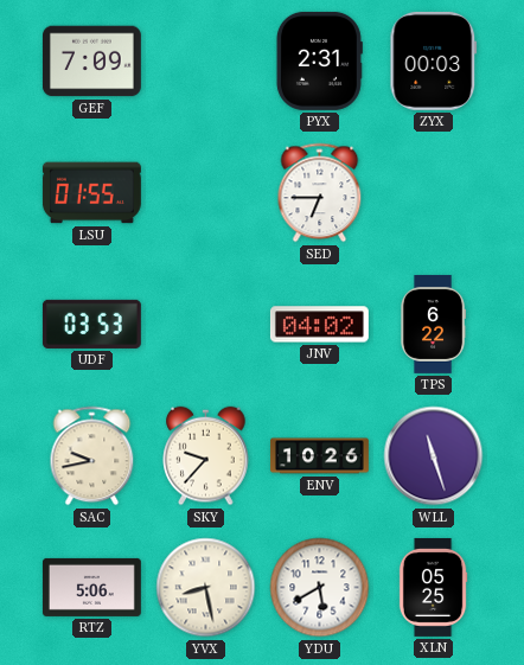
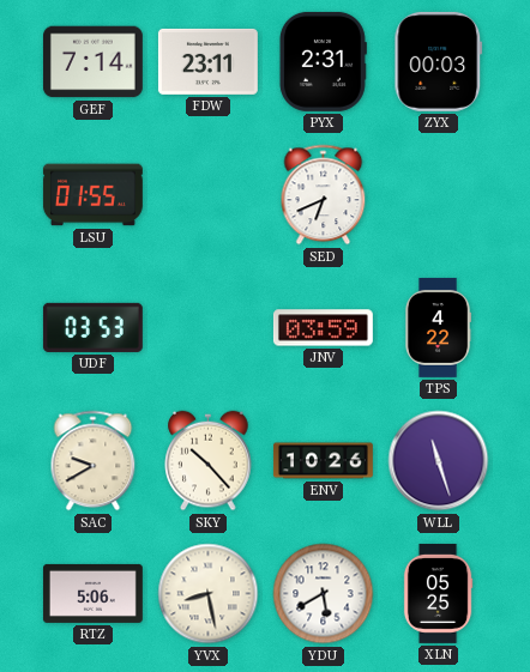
GEF: 7:09 -> 7:14 (92, 62)
FDW: none -> 23:11 (207, 61)
SED: 6:45 -> 6:41 (324, 195)
JNV: 04:02 -> 03:59 (323, 328)
TPS: 6:22 -> 4:22 (438, 327)
SAC: 9:43 -> 9:40 (94, 461)
SKY: 9:37 -> 10:23 (209, 461)
